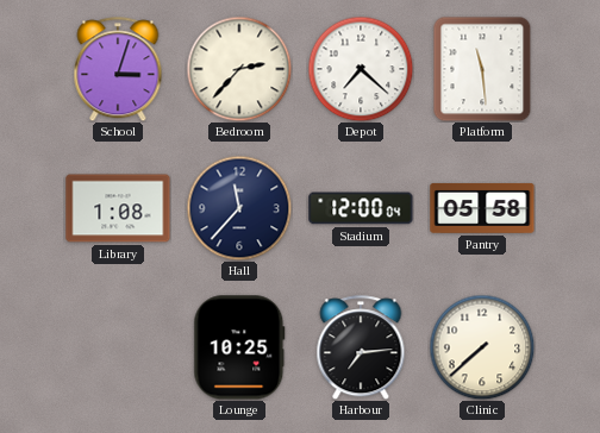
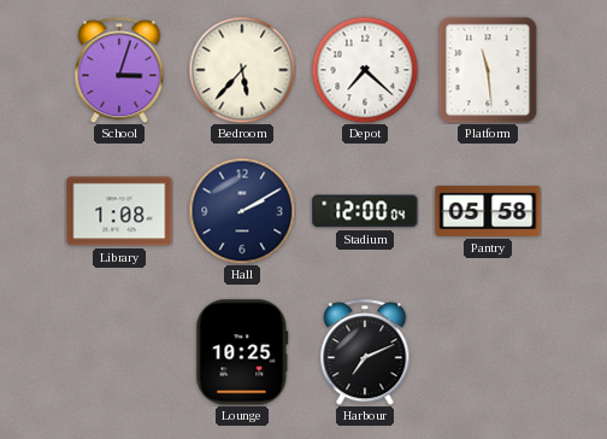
Bedroom: 2:37 -> 5:37 (242, 70)
Hall: 11:37 -> 2:10 (242, 211)
Harbour: 7:14 -> 7:11 (365, 352)
Clinic: 7:38 -> none (482, 347)
